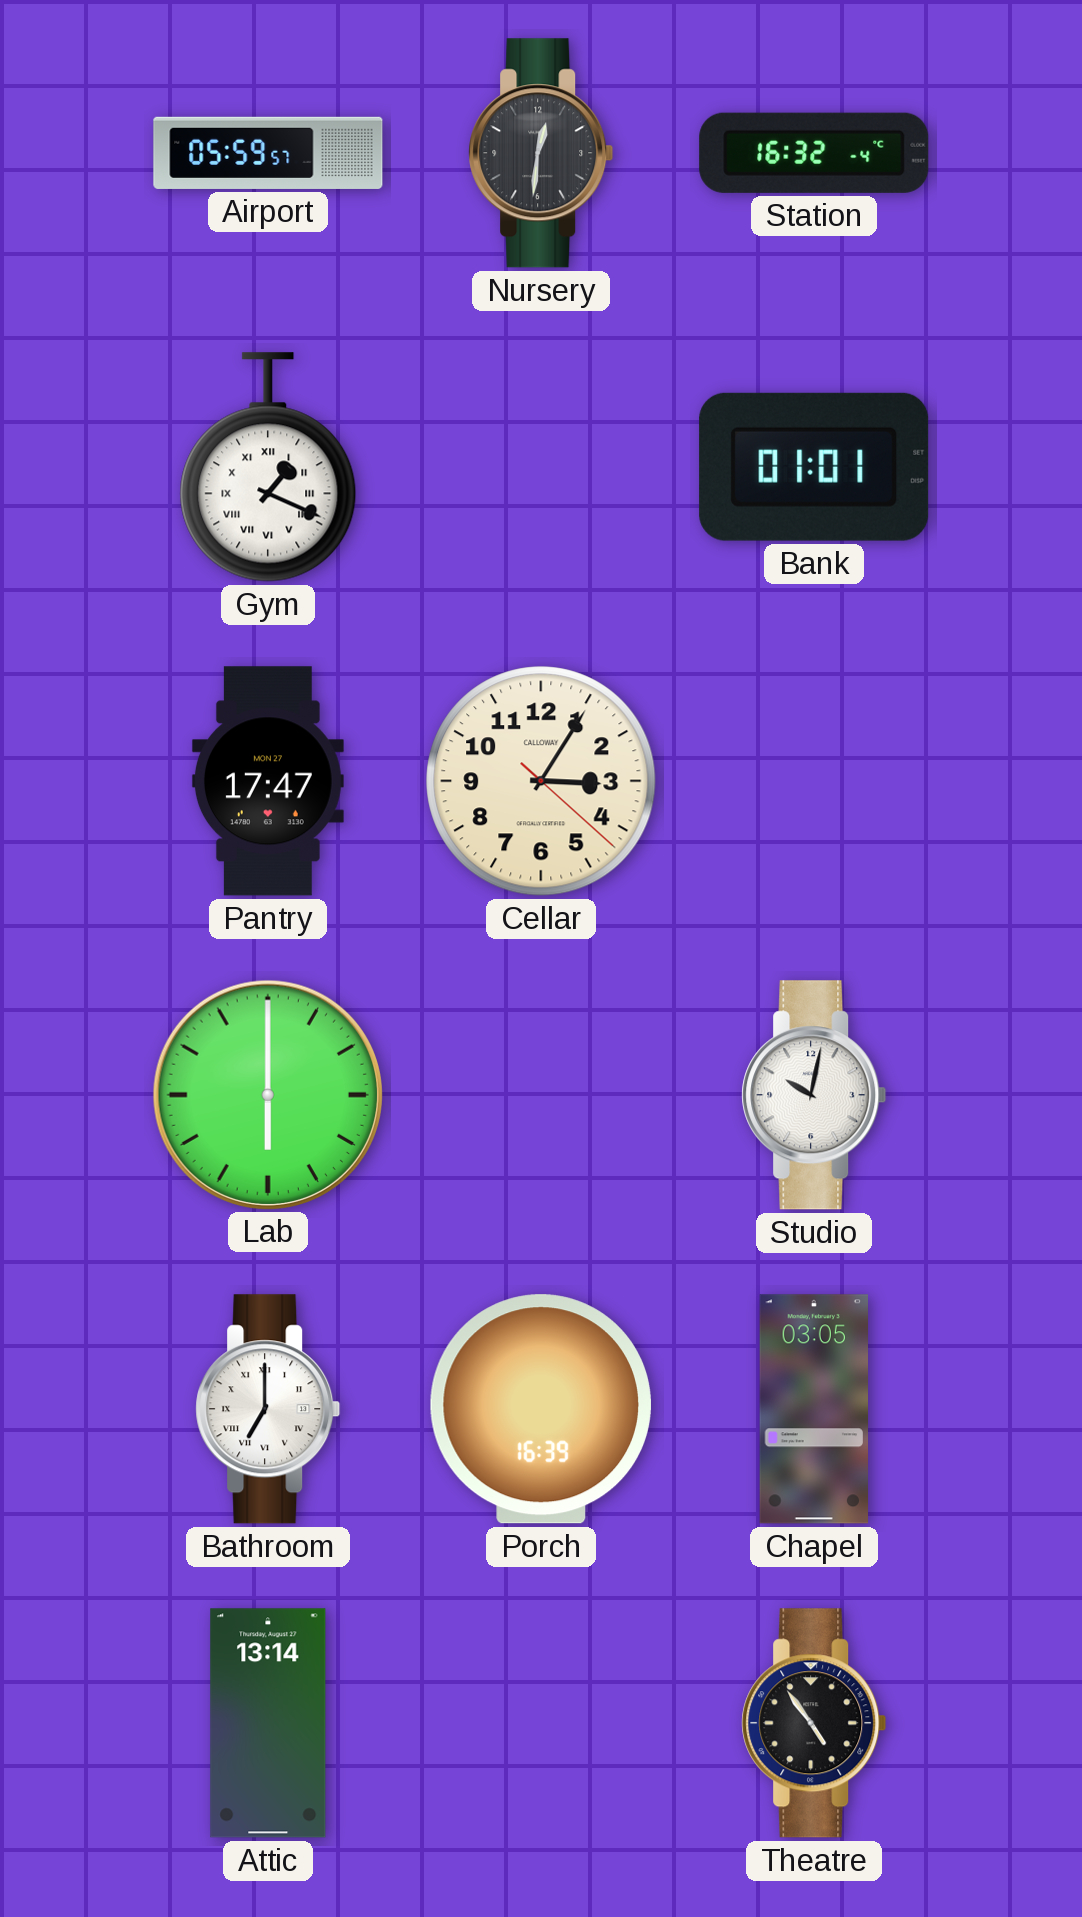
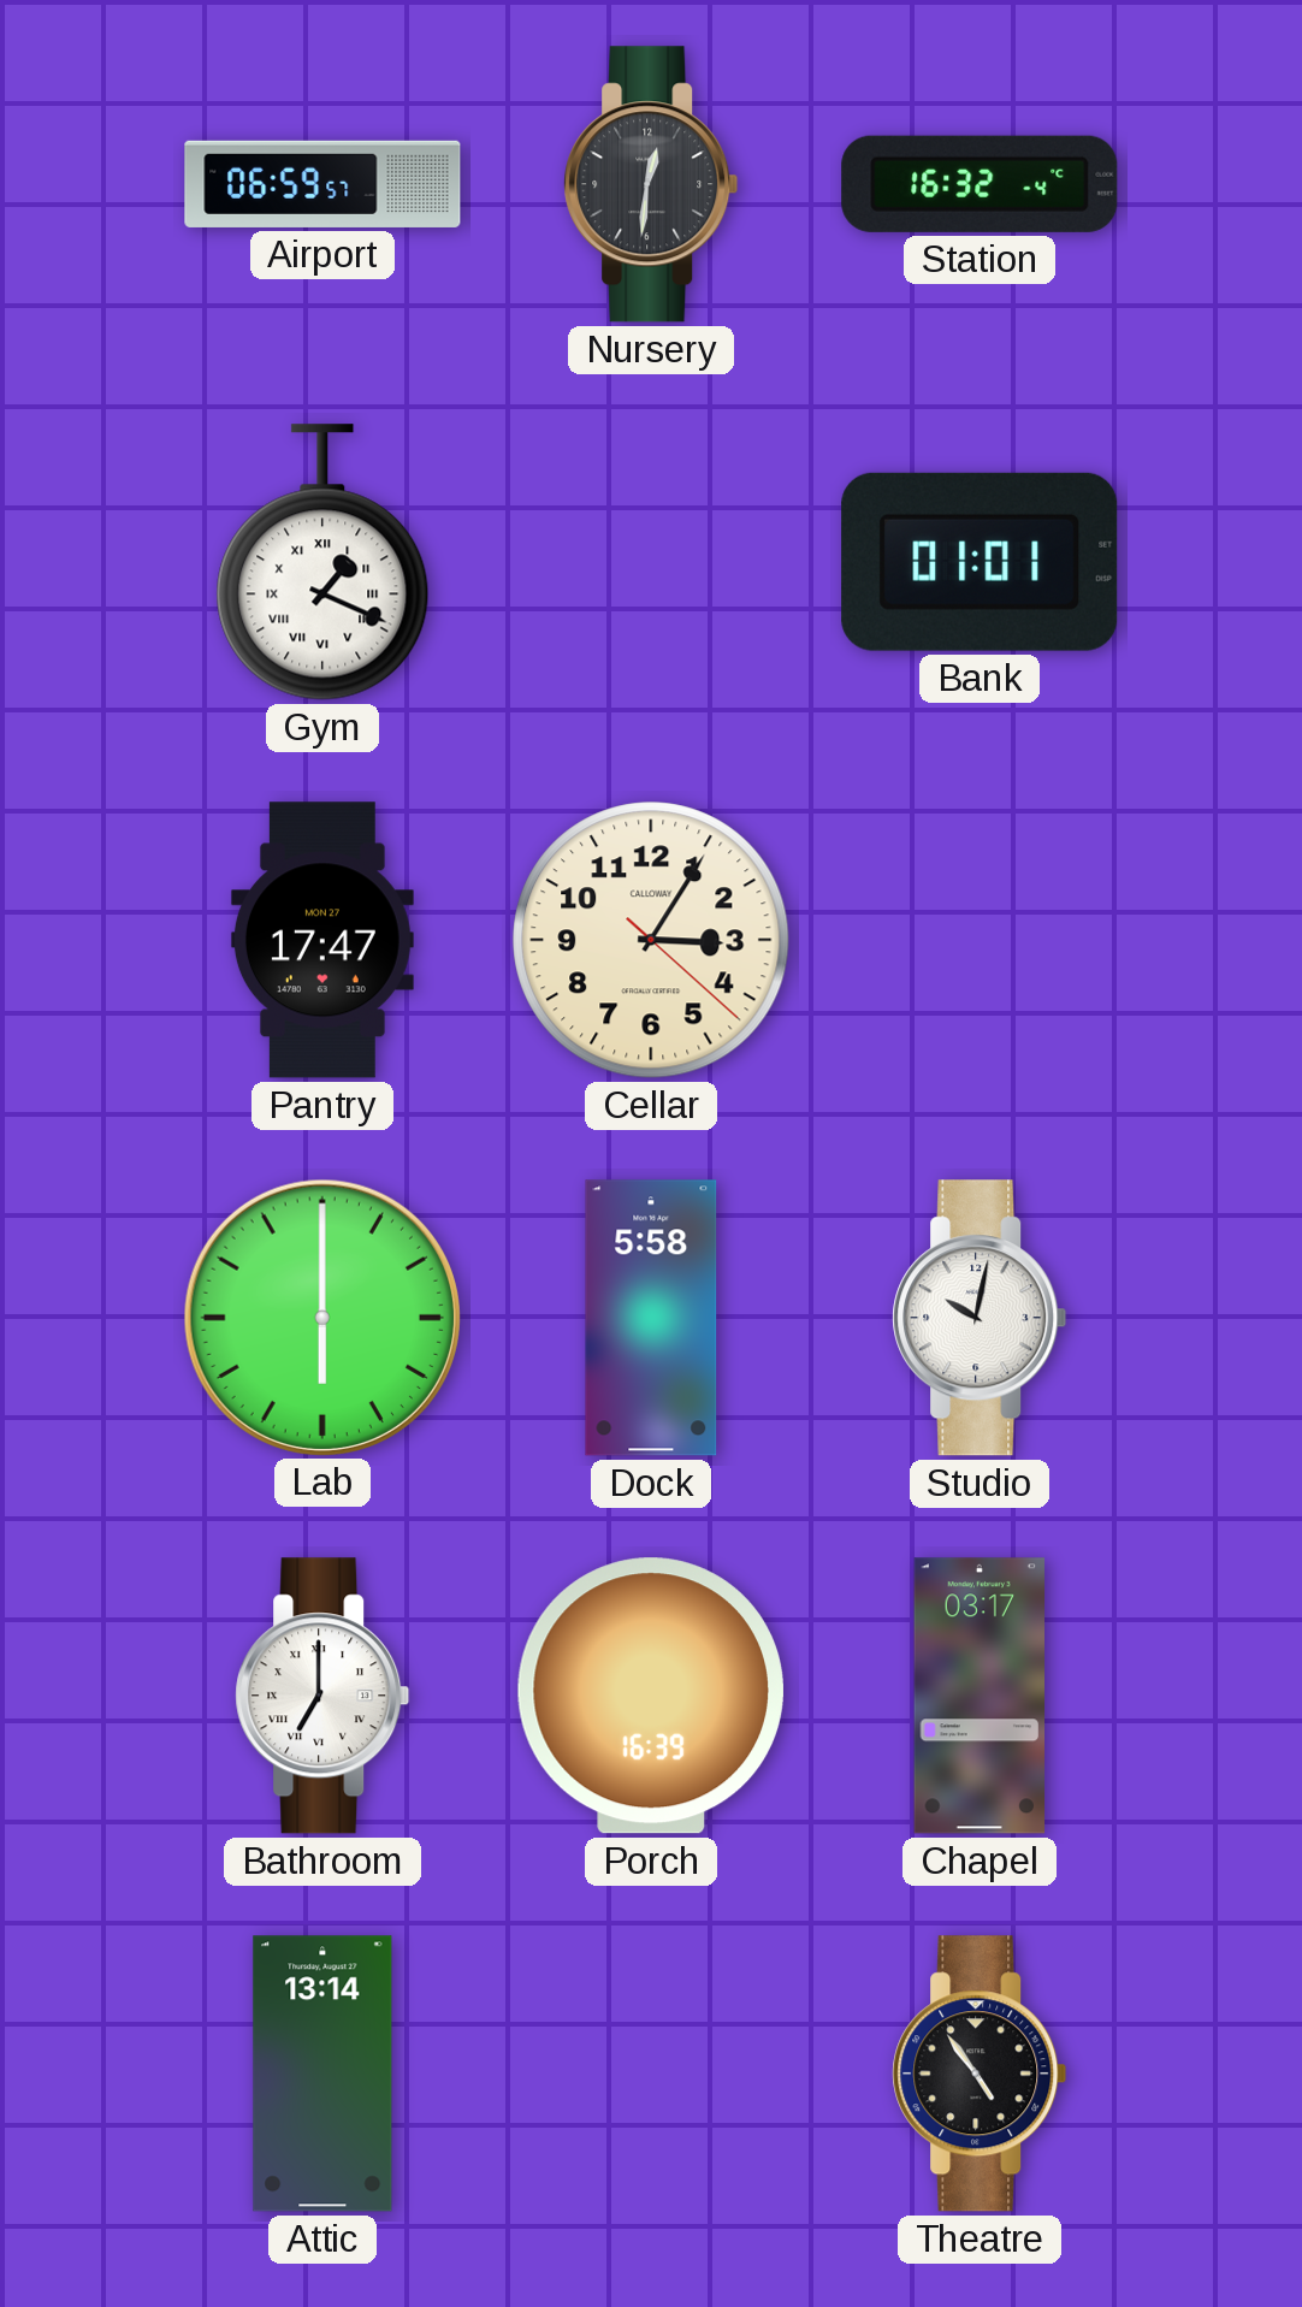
Airport: 05:59 -> 06:59 (322, 184)
Dock: none -> 5:58 (651, 1318)
Chapel: 03:05 -> 03:17 (980, 1696)
